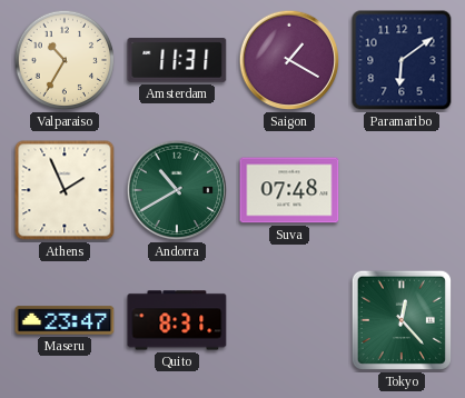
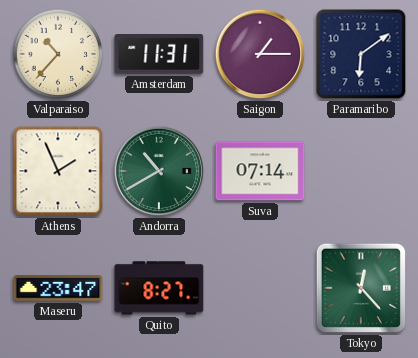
Valparaiso: 10:35 -> 10:37 (58, 54)
Saigon: 1:20 -> 1:15 (260, 54)
Suva: 07:48 -> 07:14 (260, 171)
Quito: 8:31 -> 8:27 (159, 288)
